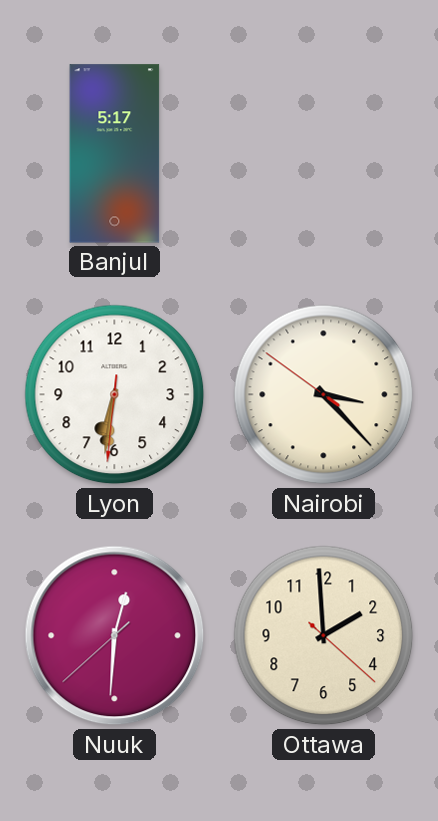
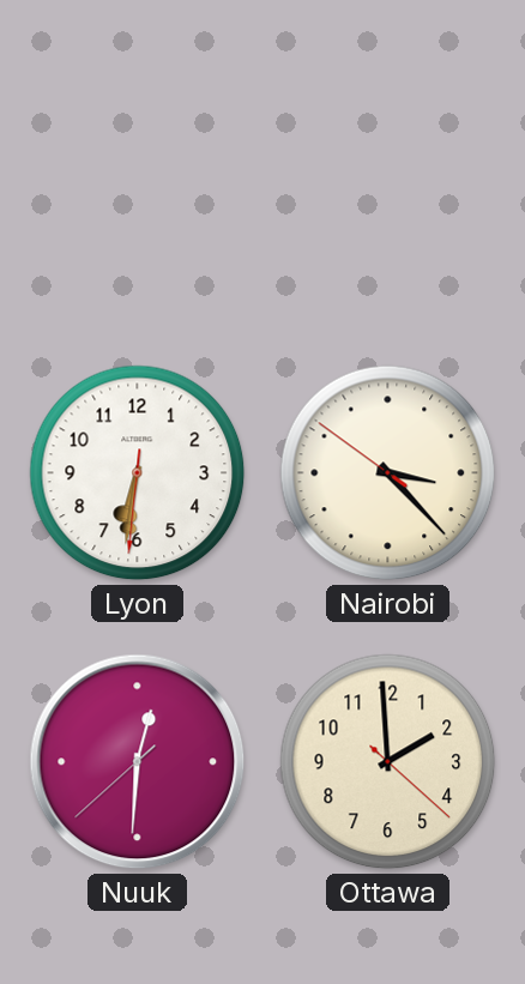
Banjul: 5:17 -> none (115, 154)
